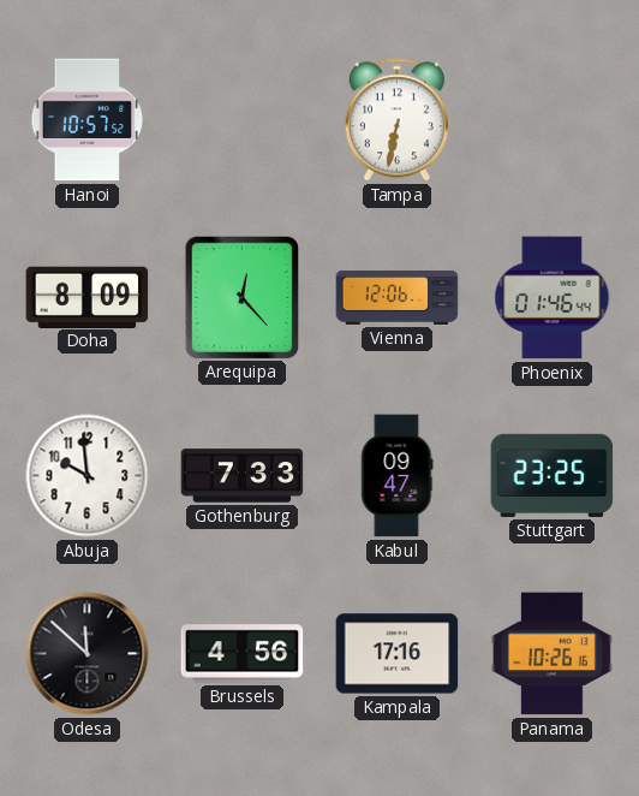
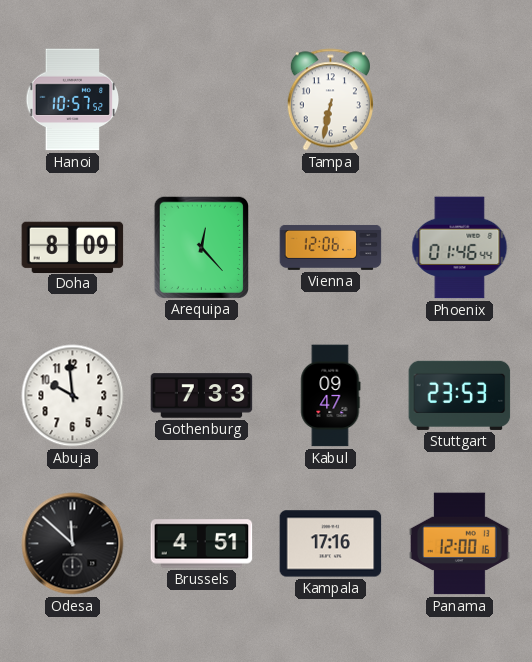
Stuttgart: 23:25 -> 23:53 (460, 395)
Brussels: 4:56 -> 4:51 (202, 544)
Panama: 10:26 -> 12:00 (459, 544)
